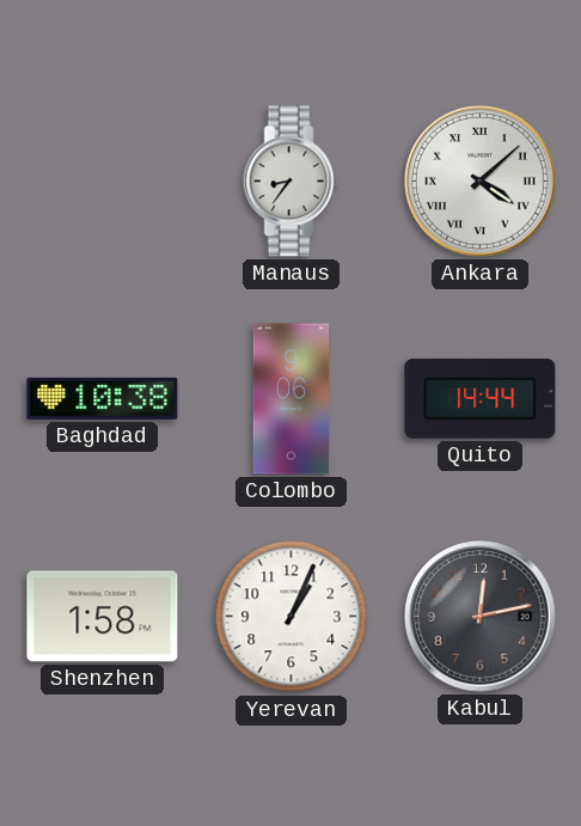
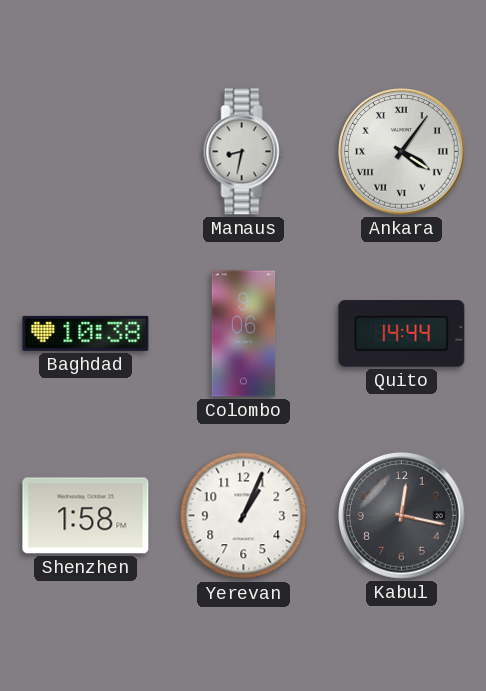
Manaus: 8:36 -> 8:32 (244, 152)
Ankara: 4:08 -> 4:06 (402, 152)
Kabul: 12:13 -> 12:17 (402, 516)
